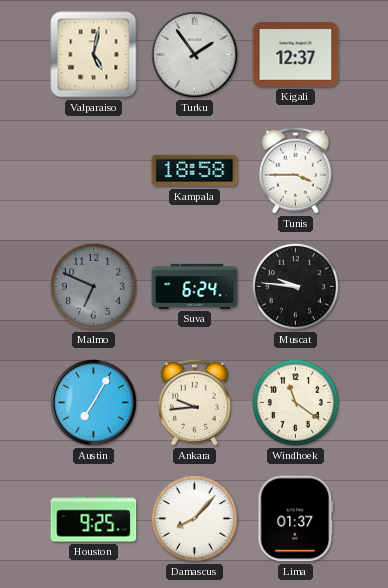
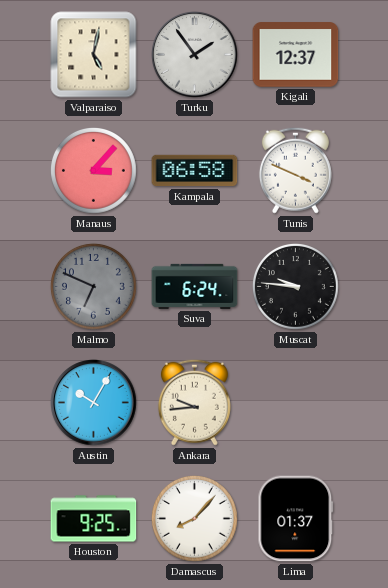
Manaus: none -> 3:07 (93, 170)
Kampala: 18:58 -> 06:58 (195, 171)
Tunis: 3:45 -> 3:49 (295, 170)
Austin: 7:05 -> 10:05 (94, 403)
Windhoek: 11:21 -> none (295, 402)
